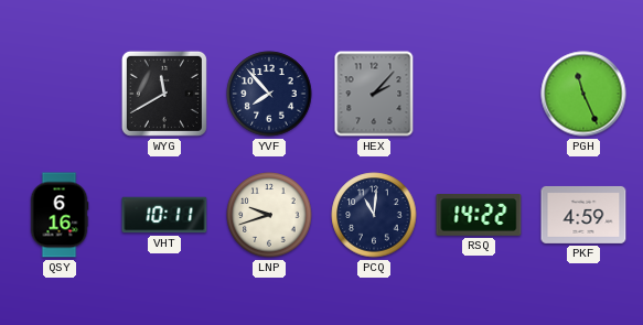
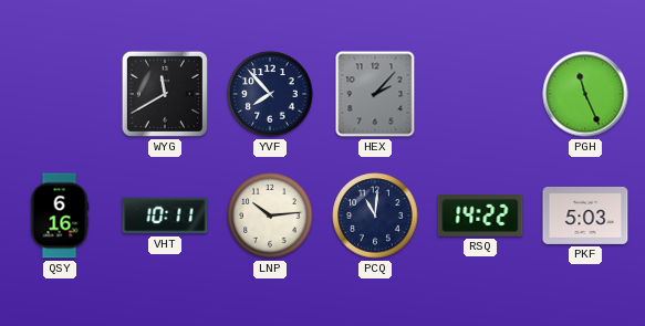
LNP: 9:42 -> 10:14 (270, 215)
PKF: 4:59 -> 5:03 (585, 215)
